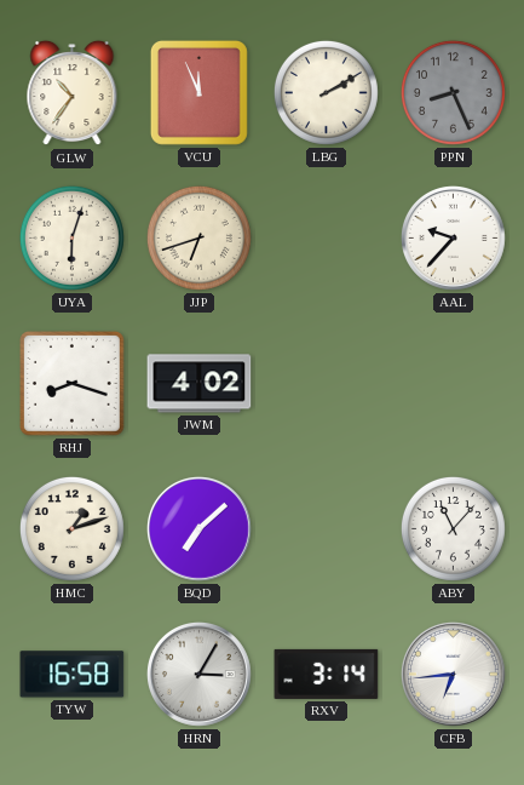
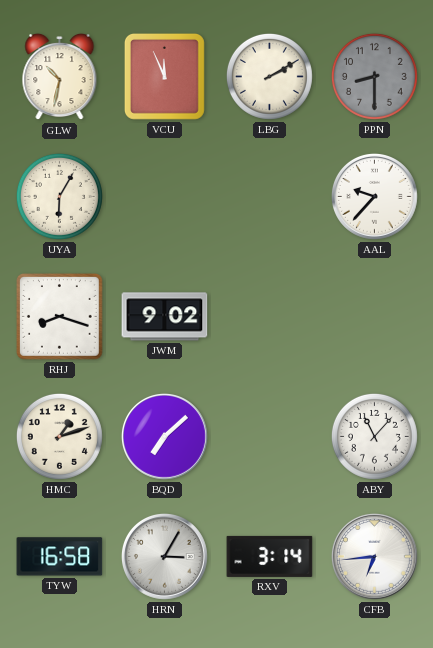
GLW: 10:36 -> 10:32 (60, 77)
PPN: 8:26 -> 8:30 (374, 76)
UYA: 6:03 -> 6:05 (59, 196)
JJP: 6:42 -> none (198, 237)
JWM: 4:02 -> 9:02 (165, 317)
